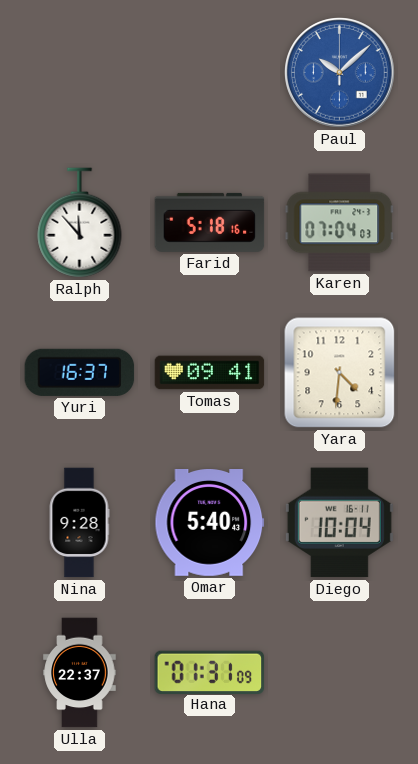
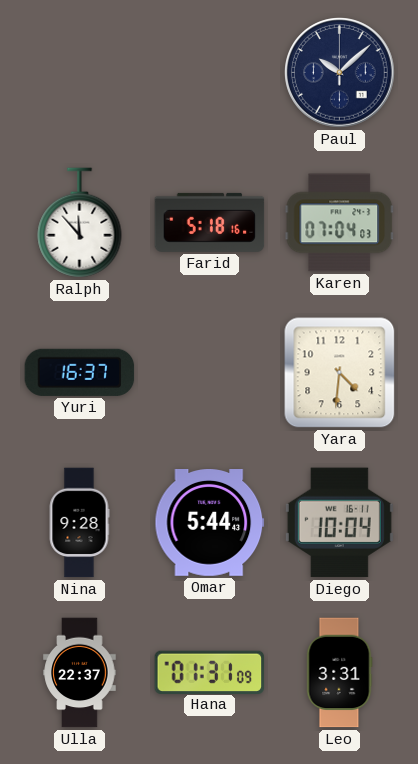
Paul dial: blue -> navy (340, 73)
Tomas: 09:41 -> none (210, 373)
Omar: 5:40 -> 5:44 (210, 523)
Leo: none -> 3:31 (340, 673)
